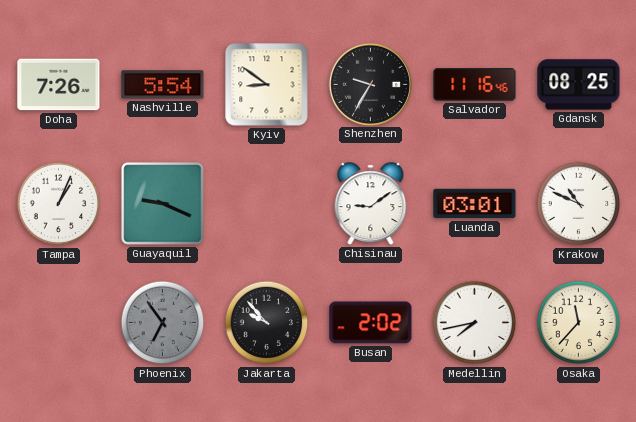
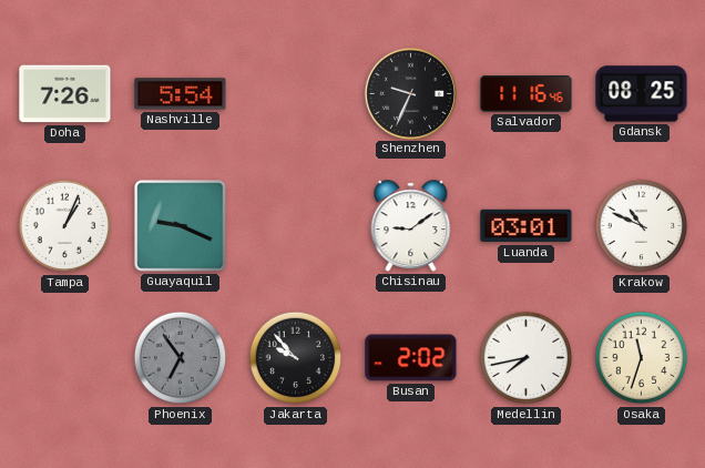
Kyiv: 8:51 -> none (267, 85)
Shenzhen: 9:35 -> 9:34 (410, 93)
Osaka: 11:37 -> 11:33 (642, 358)
